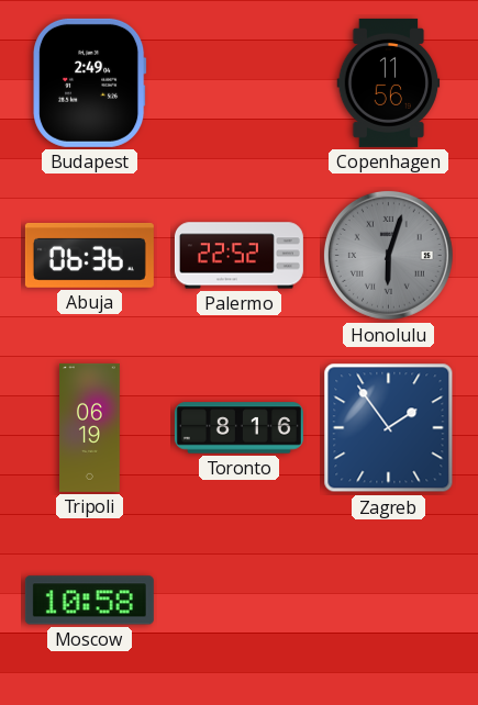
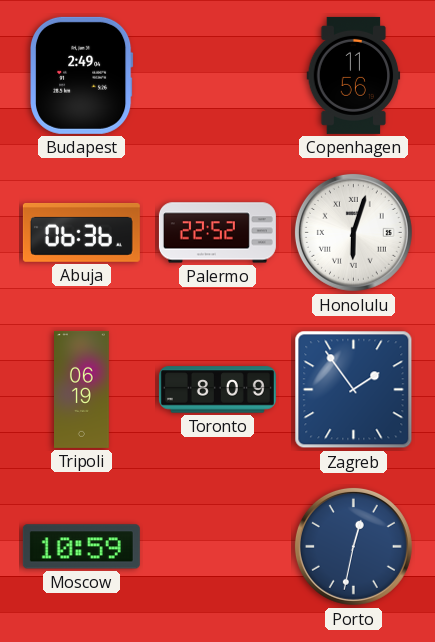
Honolulu dial: grey -> white (353, 232)
Toronto: 8:16 -> 8:09 (217, 390)
Moscow: 10:58 -> 10:59 (81, 547)
Porto: none -> 12:32 (353, 546)
